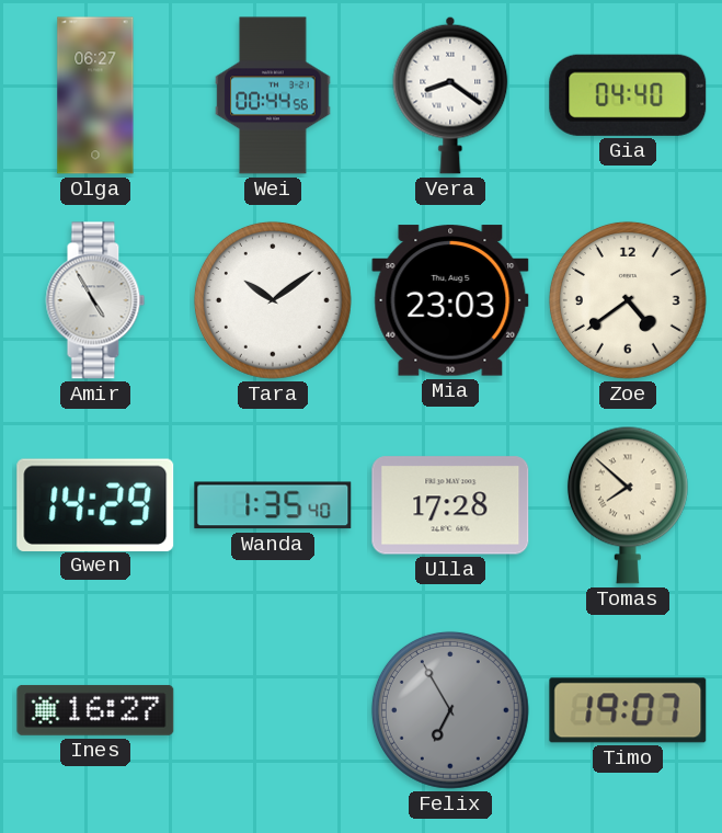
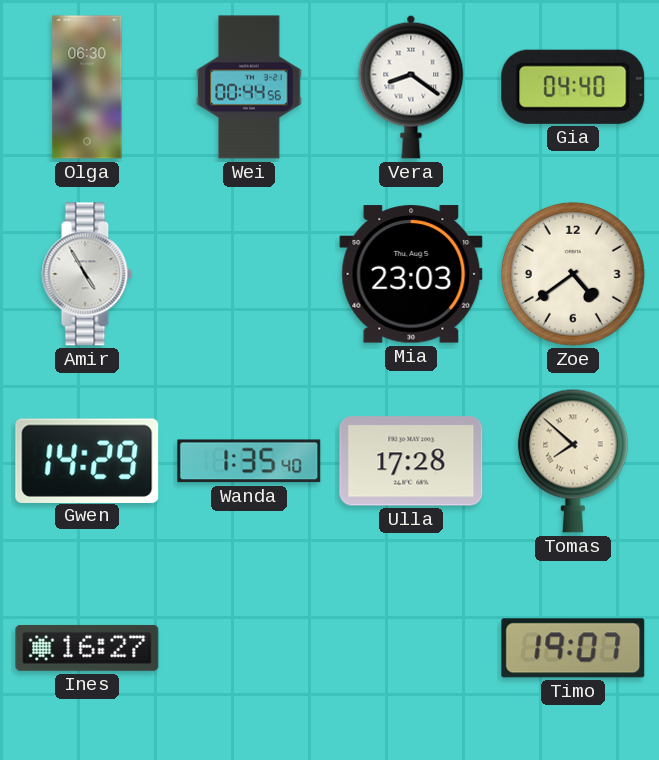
Olga: 06:27 -> 06:30 (87, 87)
Tara: 10:09 -> none (273, 300)
Felix: 6:55 -> none (450, 710)
